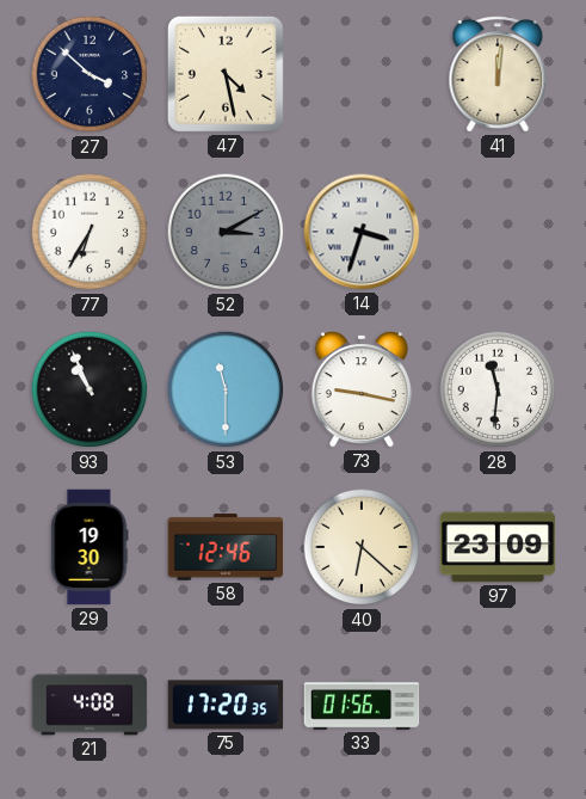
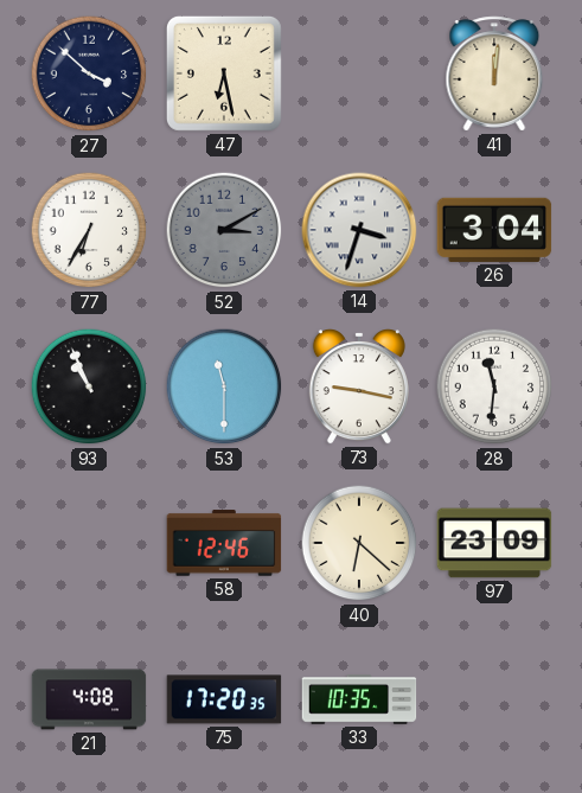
47: 4:28 -> 6:28 (224, 73)
26: none -> 3:04 (494, 230)
29: 19:30 -> none (90, 547)
33: 01:56 -> 10:35 (359, 699)
